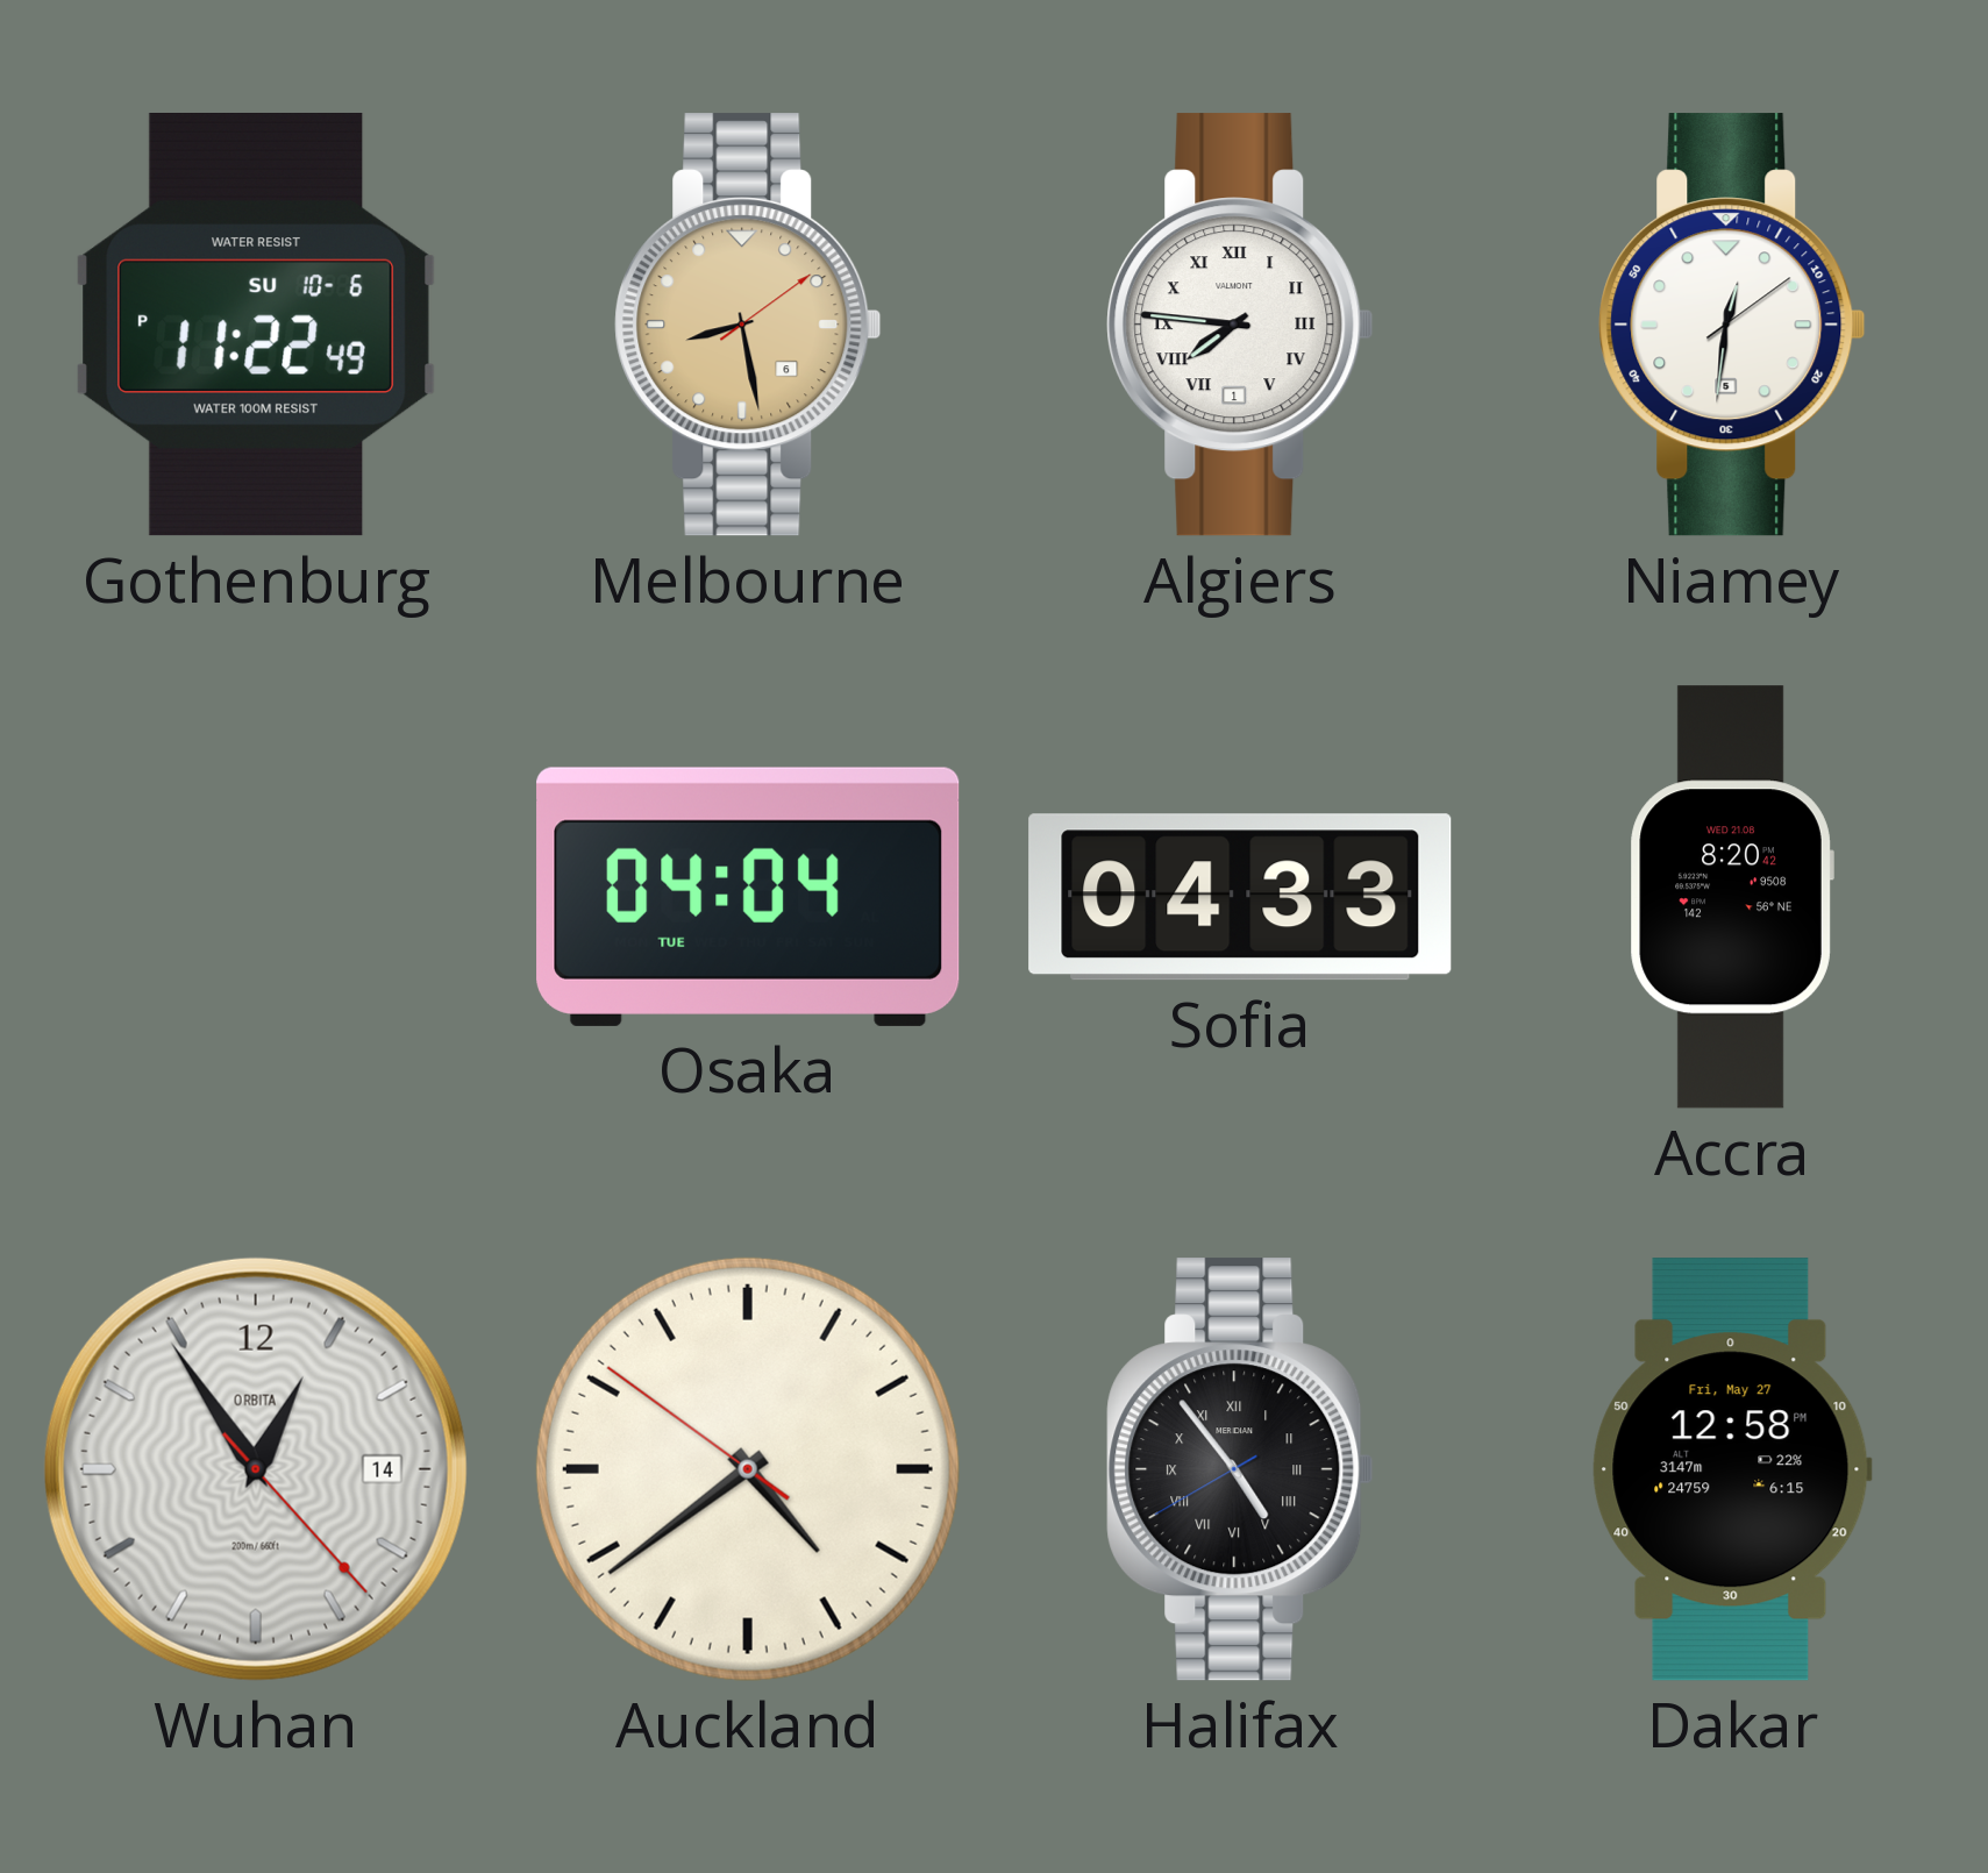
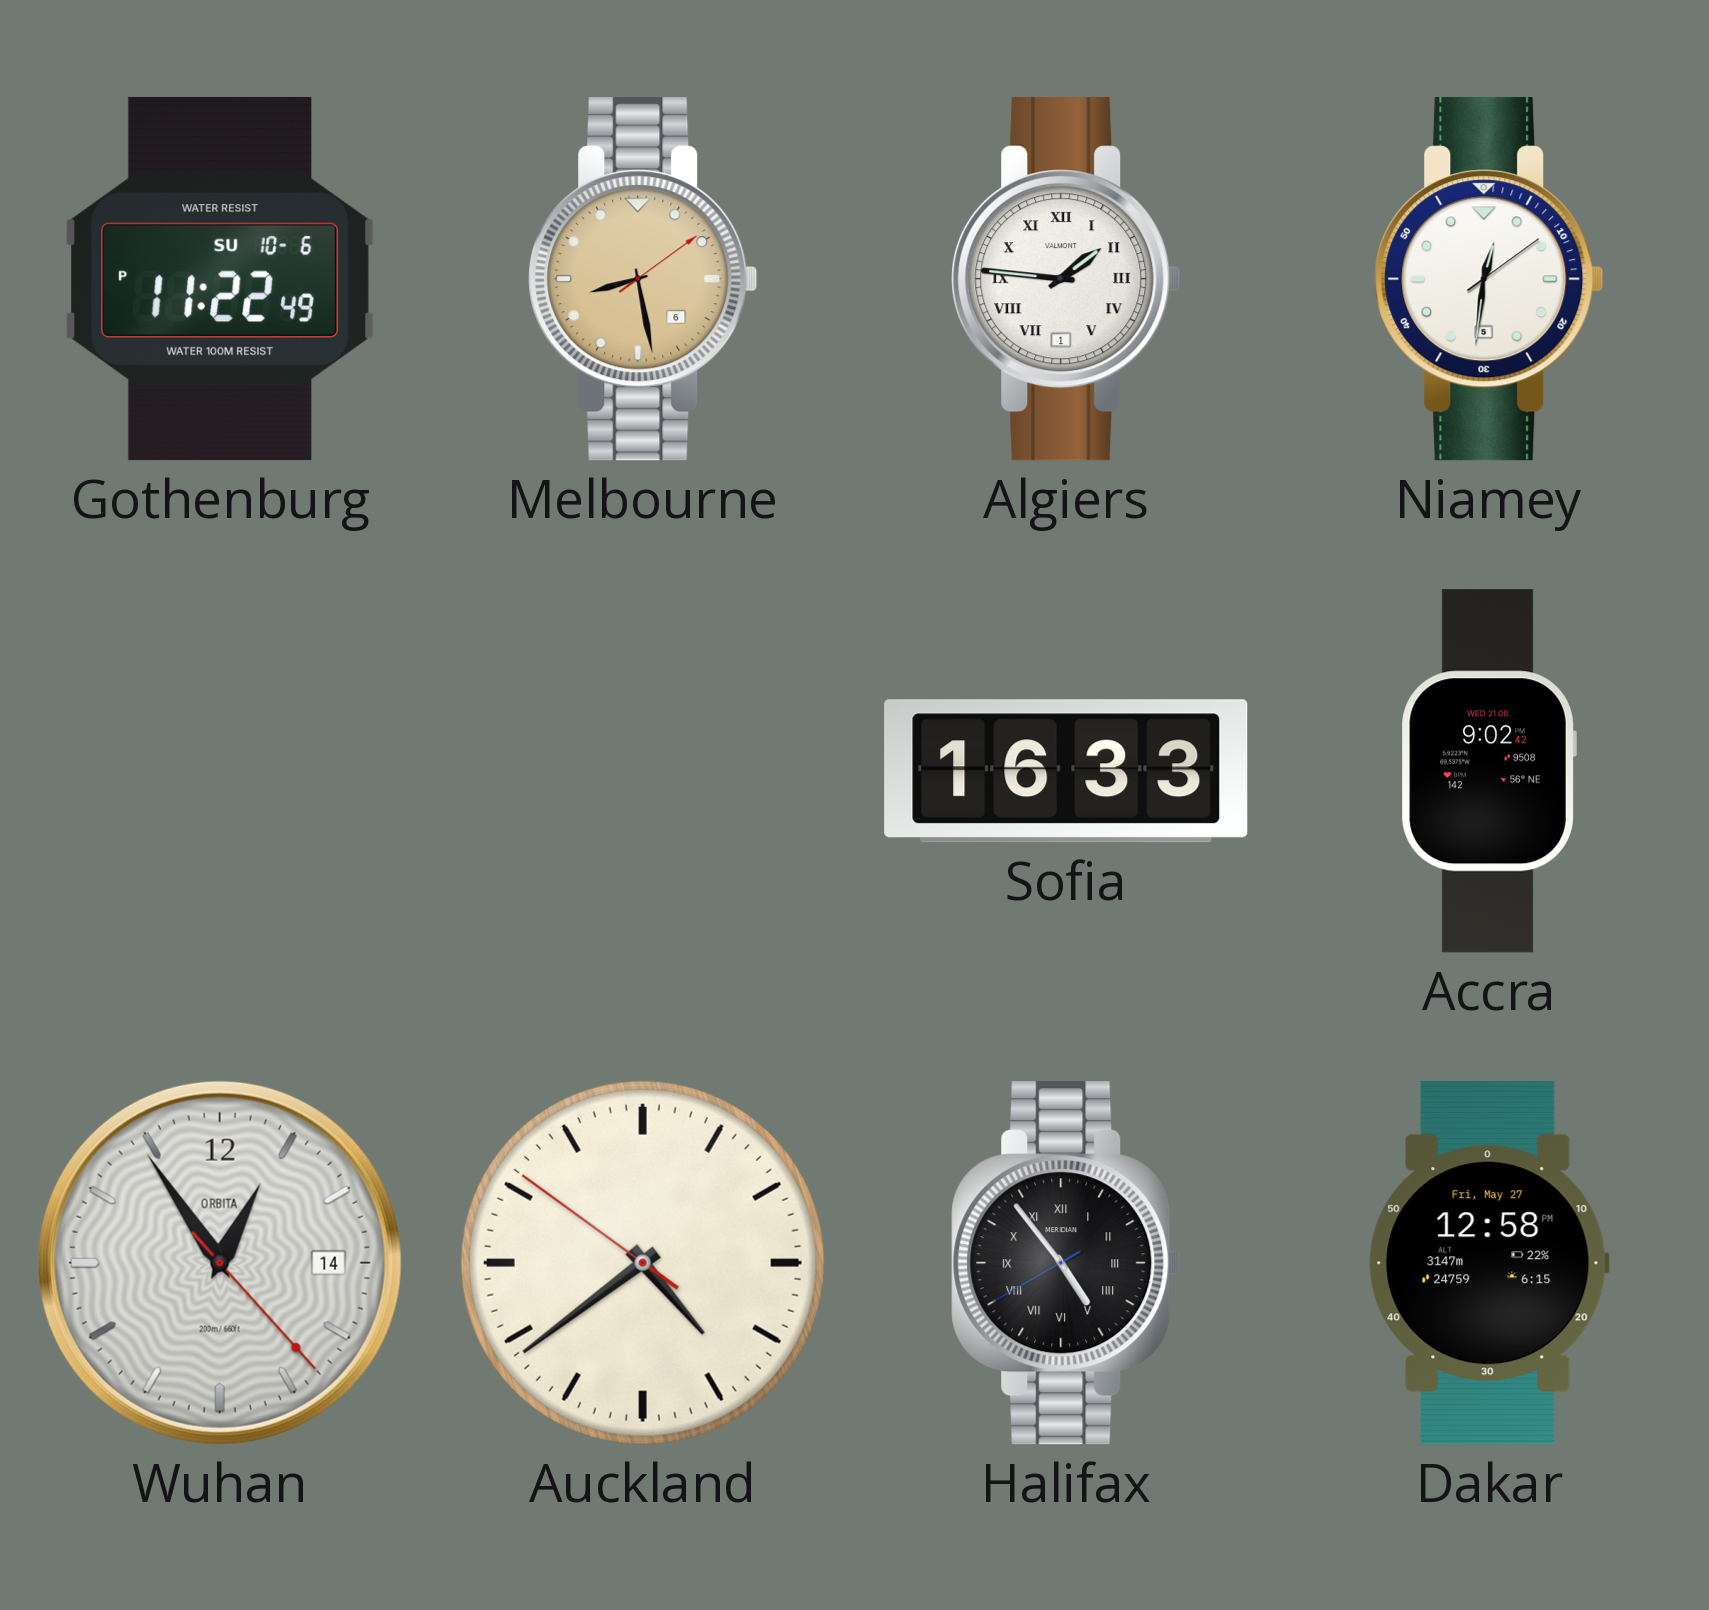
Algiers: 7:46 -> 1:46 (1066, 279)
Osaka: 04:04 -> none (748, 897)
Sofia: 04:33 -> 16:33 (1066, 771)
Accra: 8:20 -> 9:02 (1489, 771)
